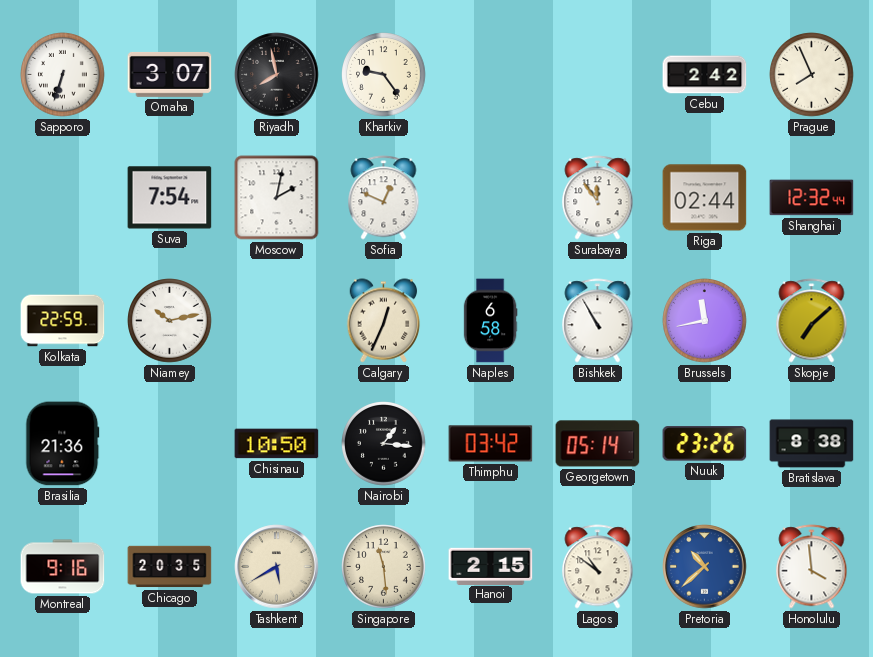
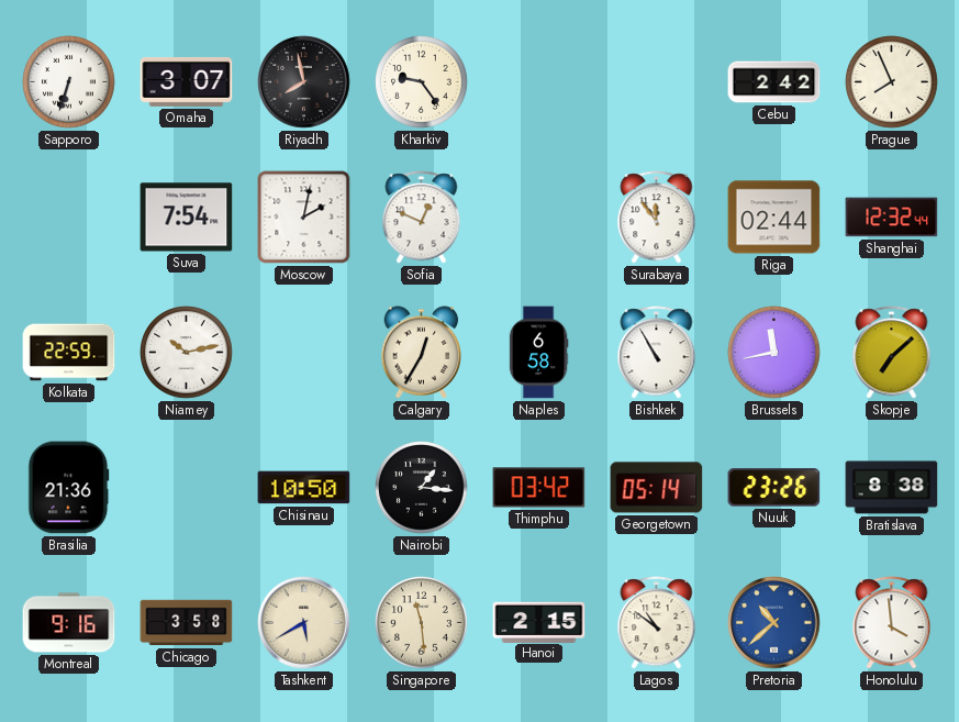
Calgary: 12:34 -> 12:35 (422, 353)
Chicago: 20:35 -> 3:58 (187, 623)
